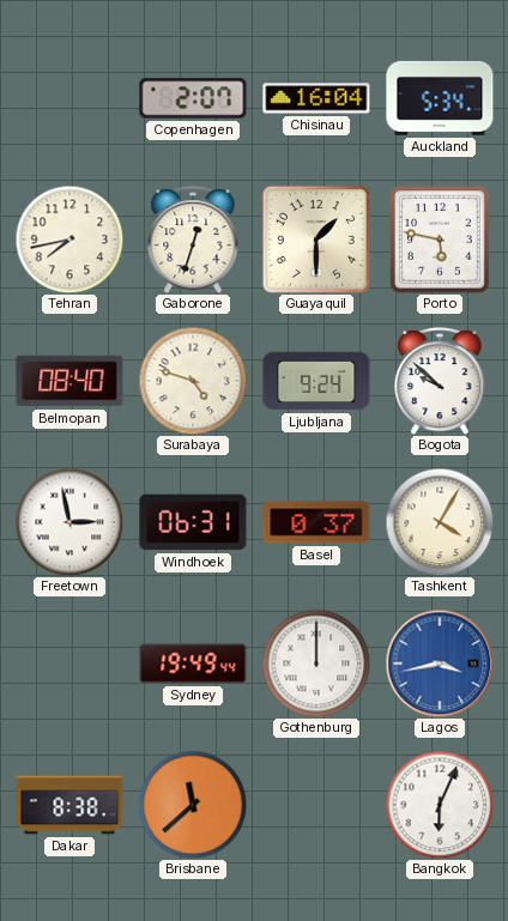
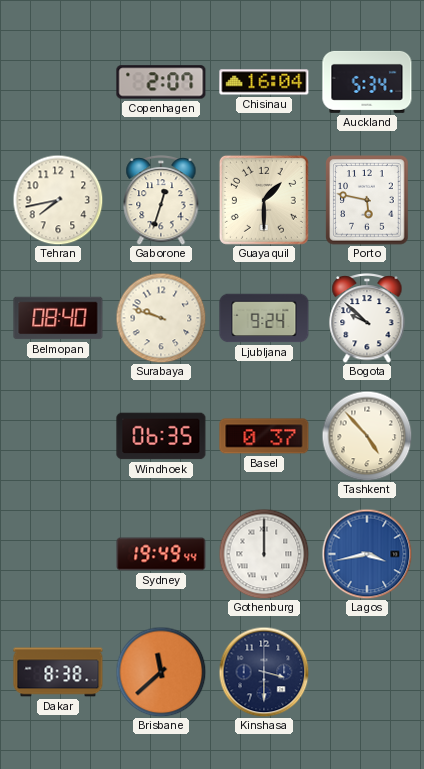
Surabaya: 4:48 -> 9:48 (161, 318)
Freetown: 2:58 -> none (69, 522)
Windhoek: 06:31 -> 06:35 (161, 436)
Tashkent: 4:05 -> 4:53 (367, 436)
Kinshasa: none -> 3:30 (264, 672)
Bangkok: 6:04 -> none (440, 805)
